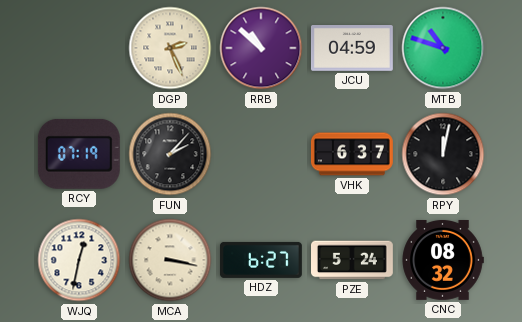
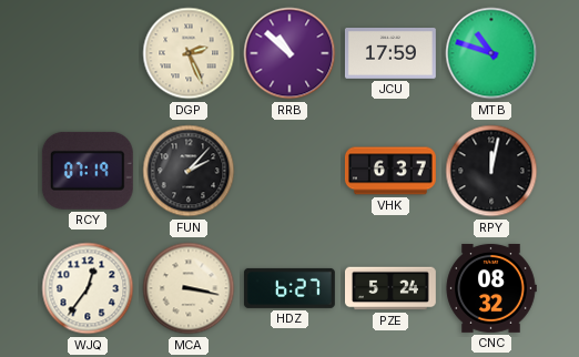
JCU: 04:59 -> 17:59 (390, 54)
WJQ: 12:32 -> 12:36 (88, 288)
